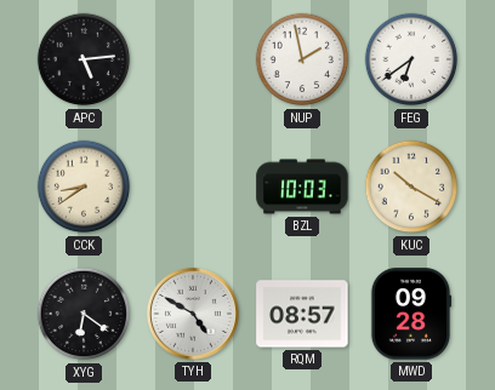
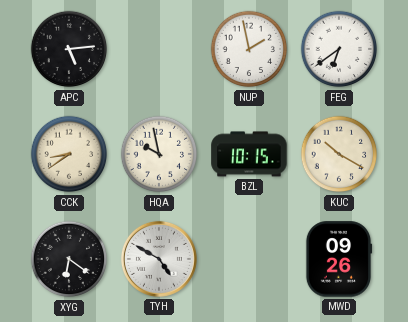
HQA: none -> 9:58 (159, 154)
BZL: 10:03 -> 10:15 (249, 154)
RQM: 08:57 -> none (302, 314)
MWD: 09:28 -> 09:26 (339, 259)
